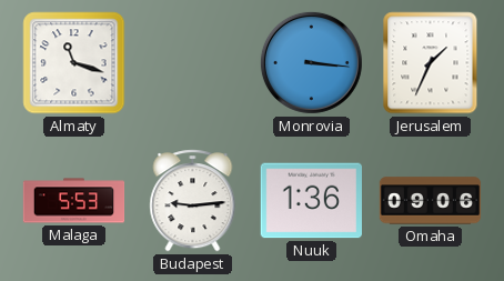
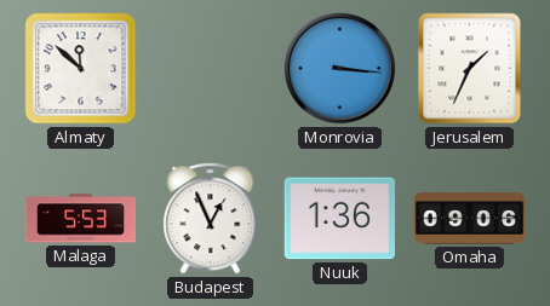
Almaty: 11:18 -> 11:52 (81, 69)
Budapest: 9:14 -> 12:56 (211, 219)
